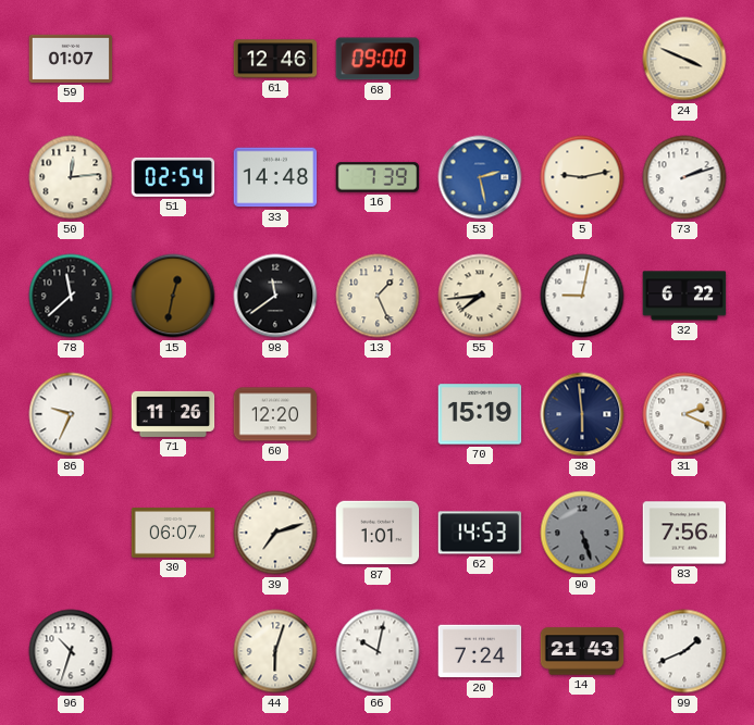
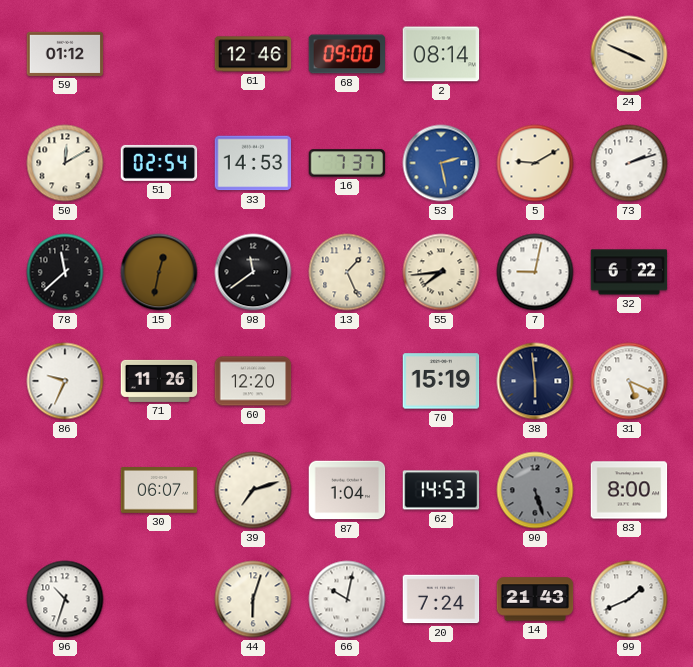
59: 01:07 -> 01:12 (65, 54)
2: none -> 08:14 (441, 54)
50: 12:14 -> 12:10 (65, 163)
33: 14:48 -> 14:53 (253, 163)
16: 7:39 -> 7:37 (347, 163)
5: 9:13 -> 9:10 (535, 163)
31: 2:19 -> 5:19 (629, 381)
87: 1:01 -> 1:04 (347, 490)
83: 7:56 -> 8:00 (629, 490)
